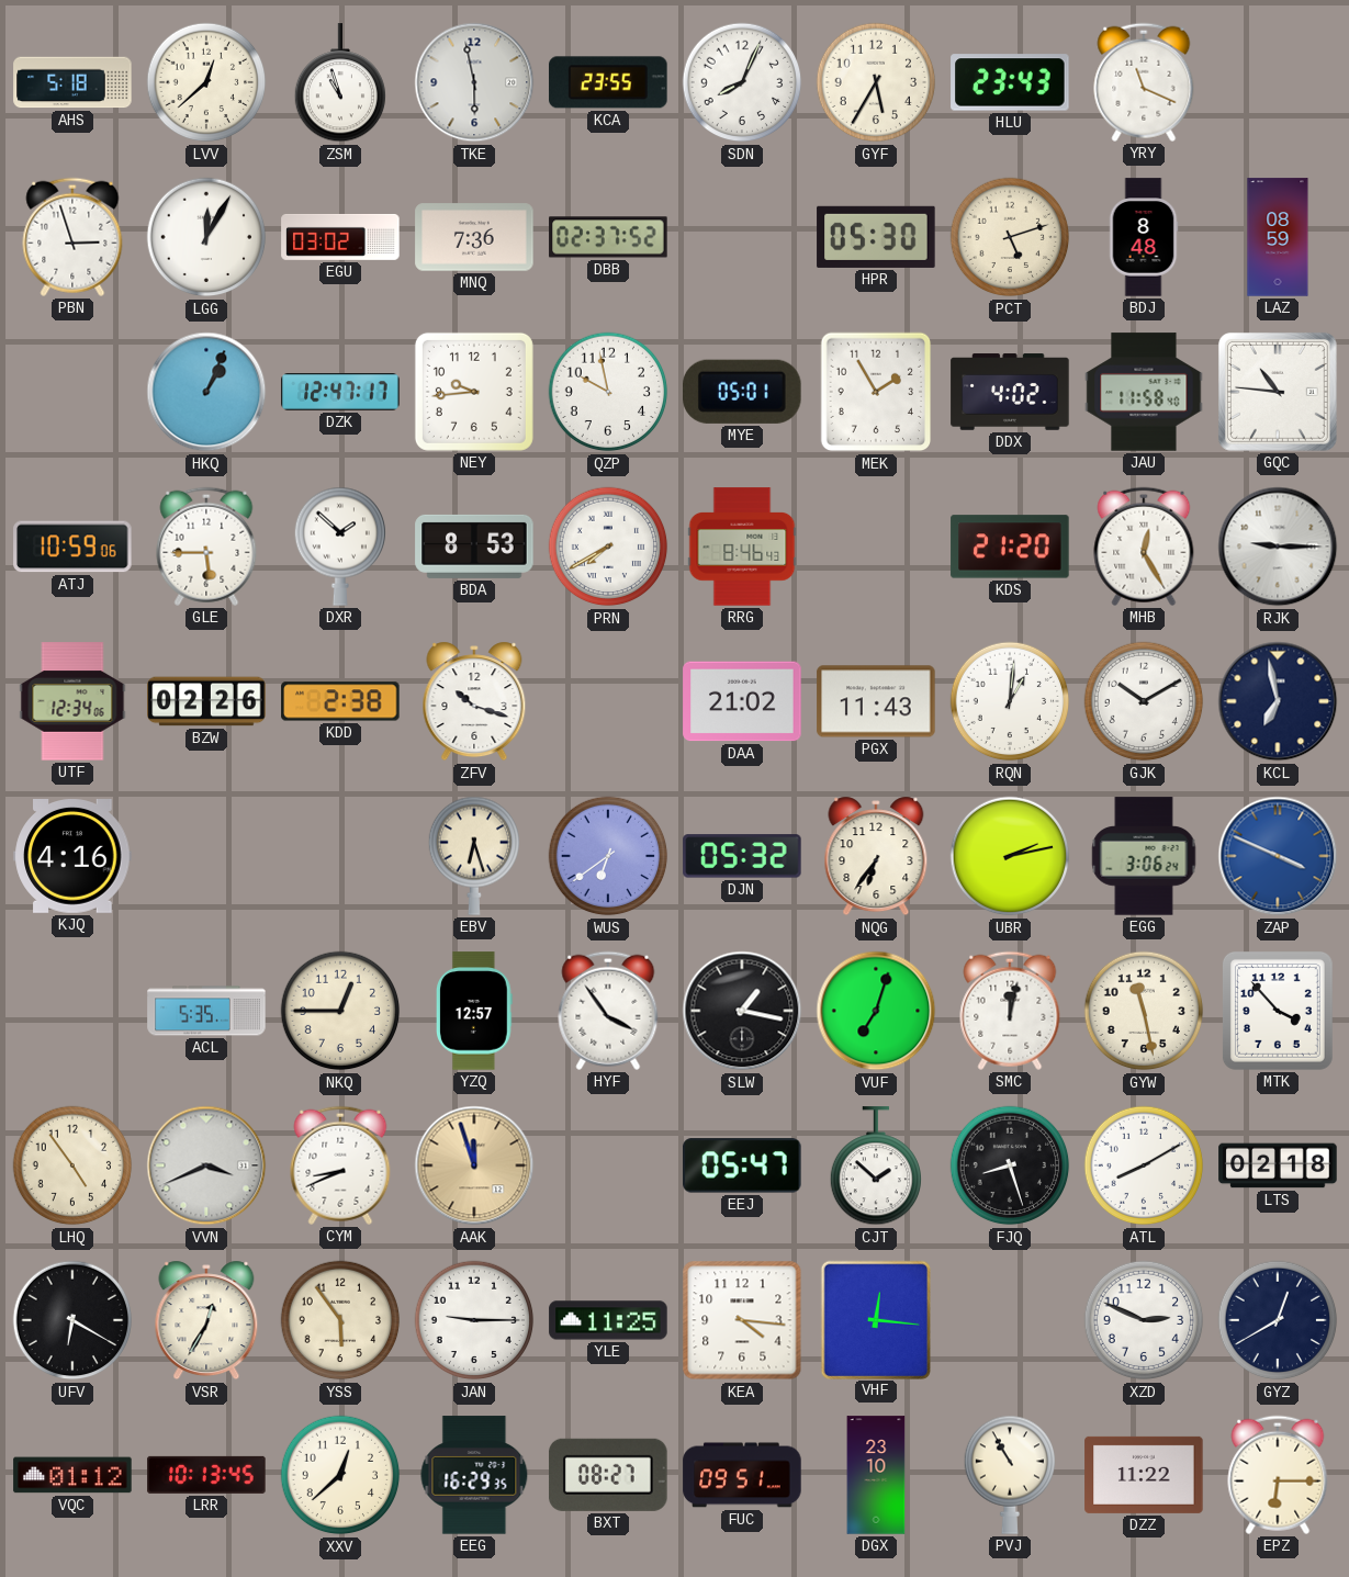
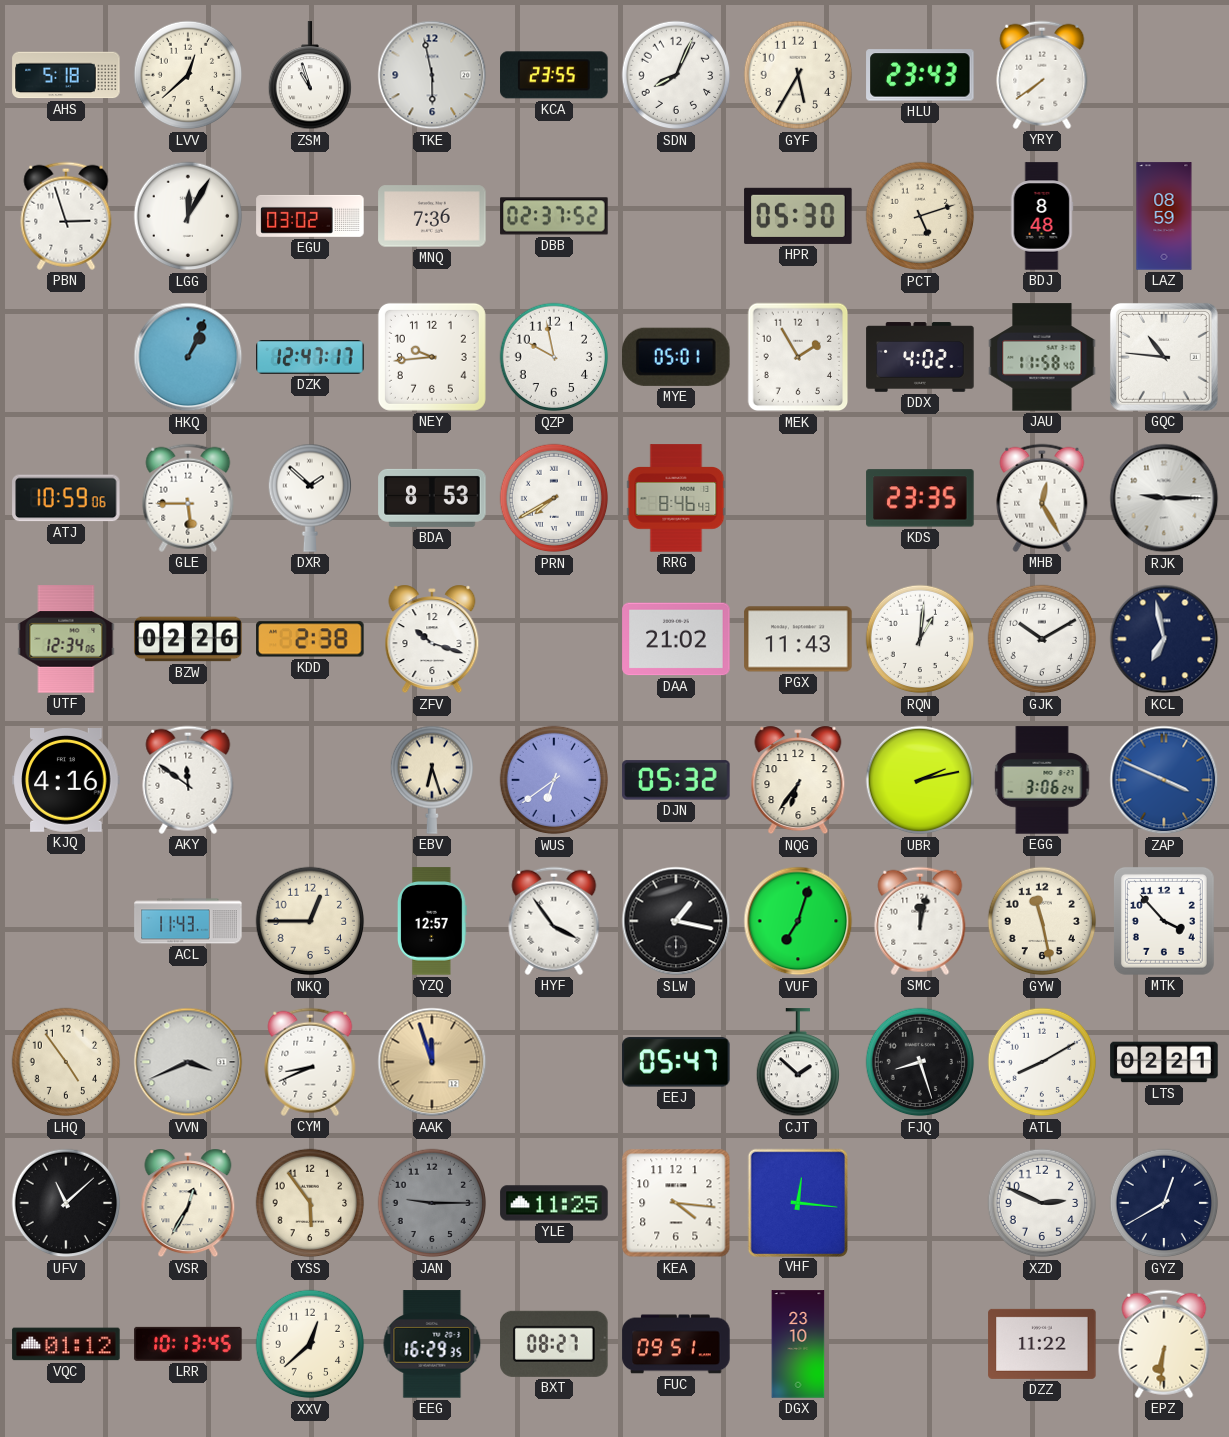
YRY: 11:19 -> 7:39 (1042, 75)
KDS: 21:20 -> 23:35 (920, 498)
AKY: none -> 11:51 (188, 780)
ACL: 5:35 -> 11:43 (188, 921)
LTS: 02:18 -> 02:21 (1164, 1062)
UFV: 6:20 -> 11:08 (66, 1203)
JAN dial: white -> grey (432, 1203)
PVJ: 10:55 -> none (1009, 1475)
EPZ: 6:15 -> 6:31 (1164, 1344)
